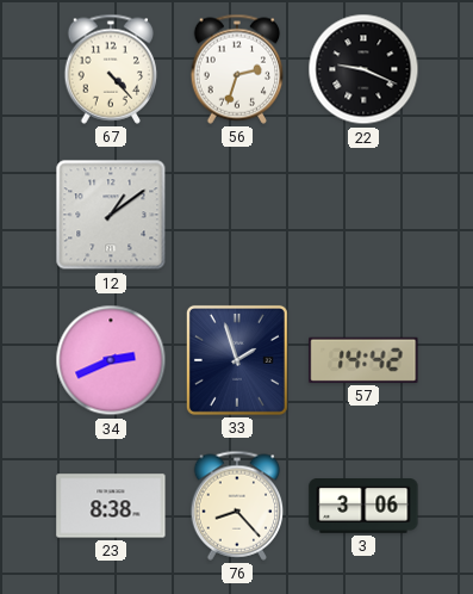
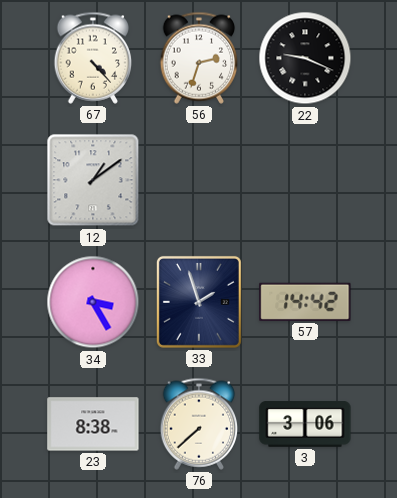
34: 2:41 -> 3:25 (93, 302)
76: 8:23 -> 7:38 (199, 424)
